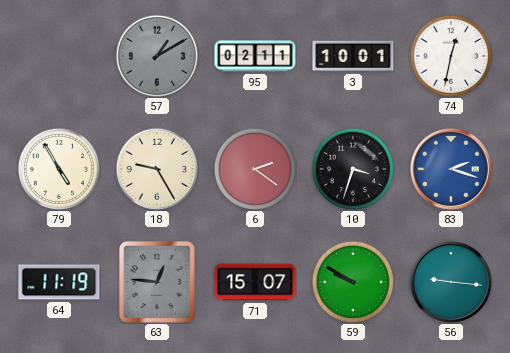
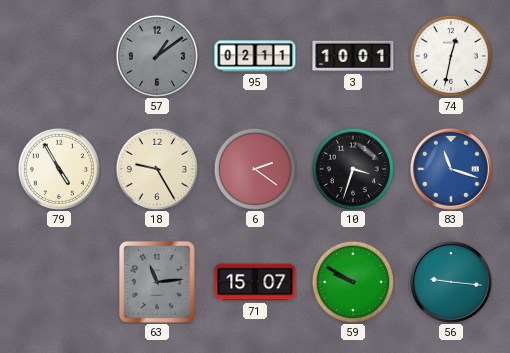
57: 1:10 -> 1:09 (157, 56)
83: 2:18 -> 11:18 (451, 169)
64: 11:19 -> none (59, 282)
63: 12:46 -> 11:14 (158, 283)
